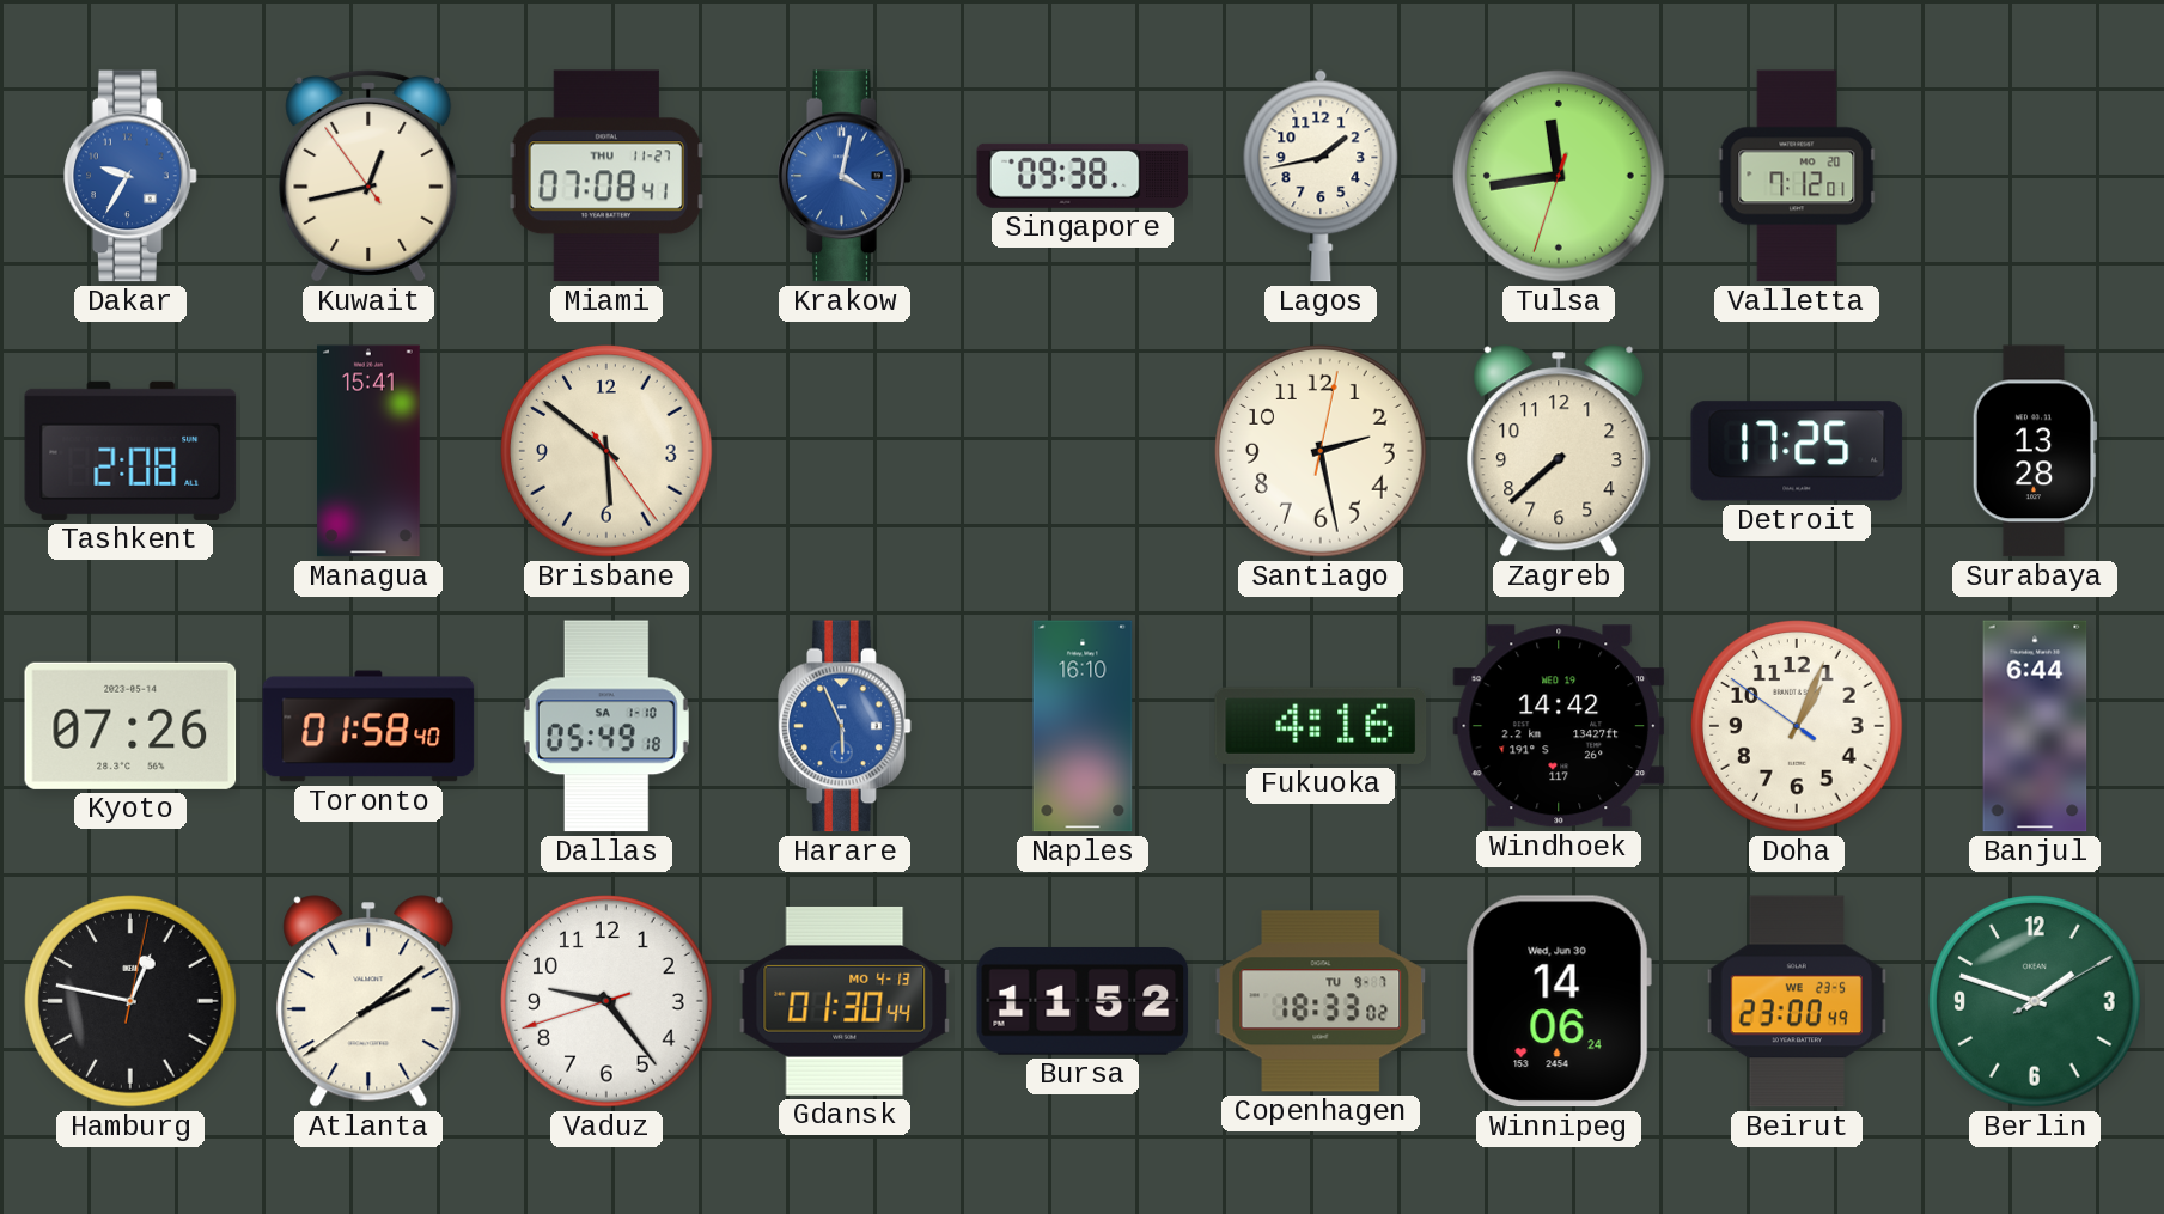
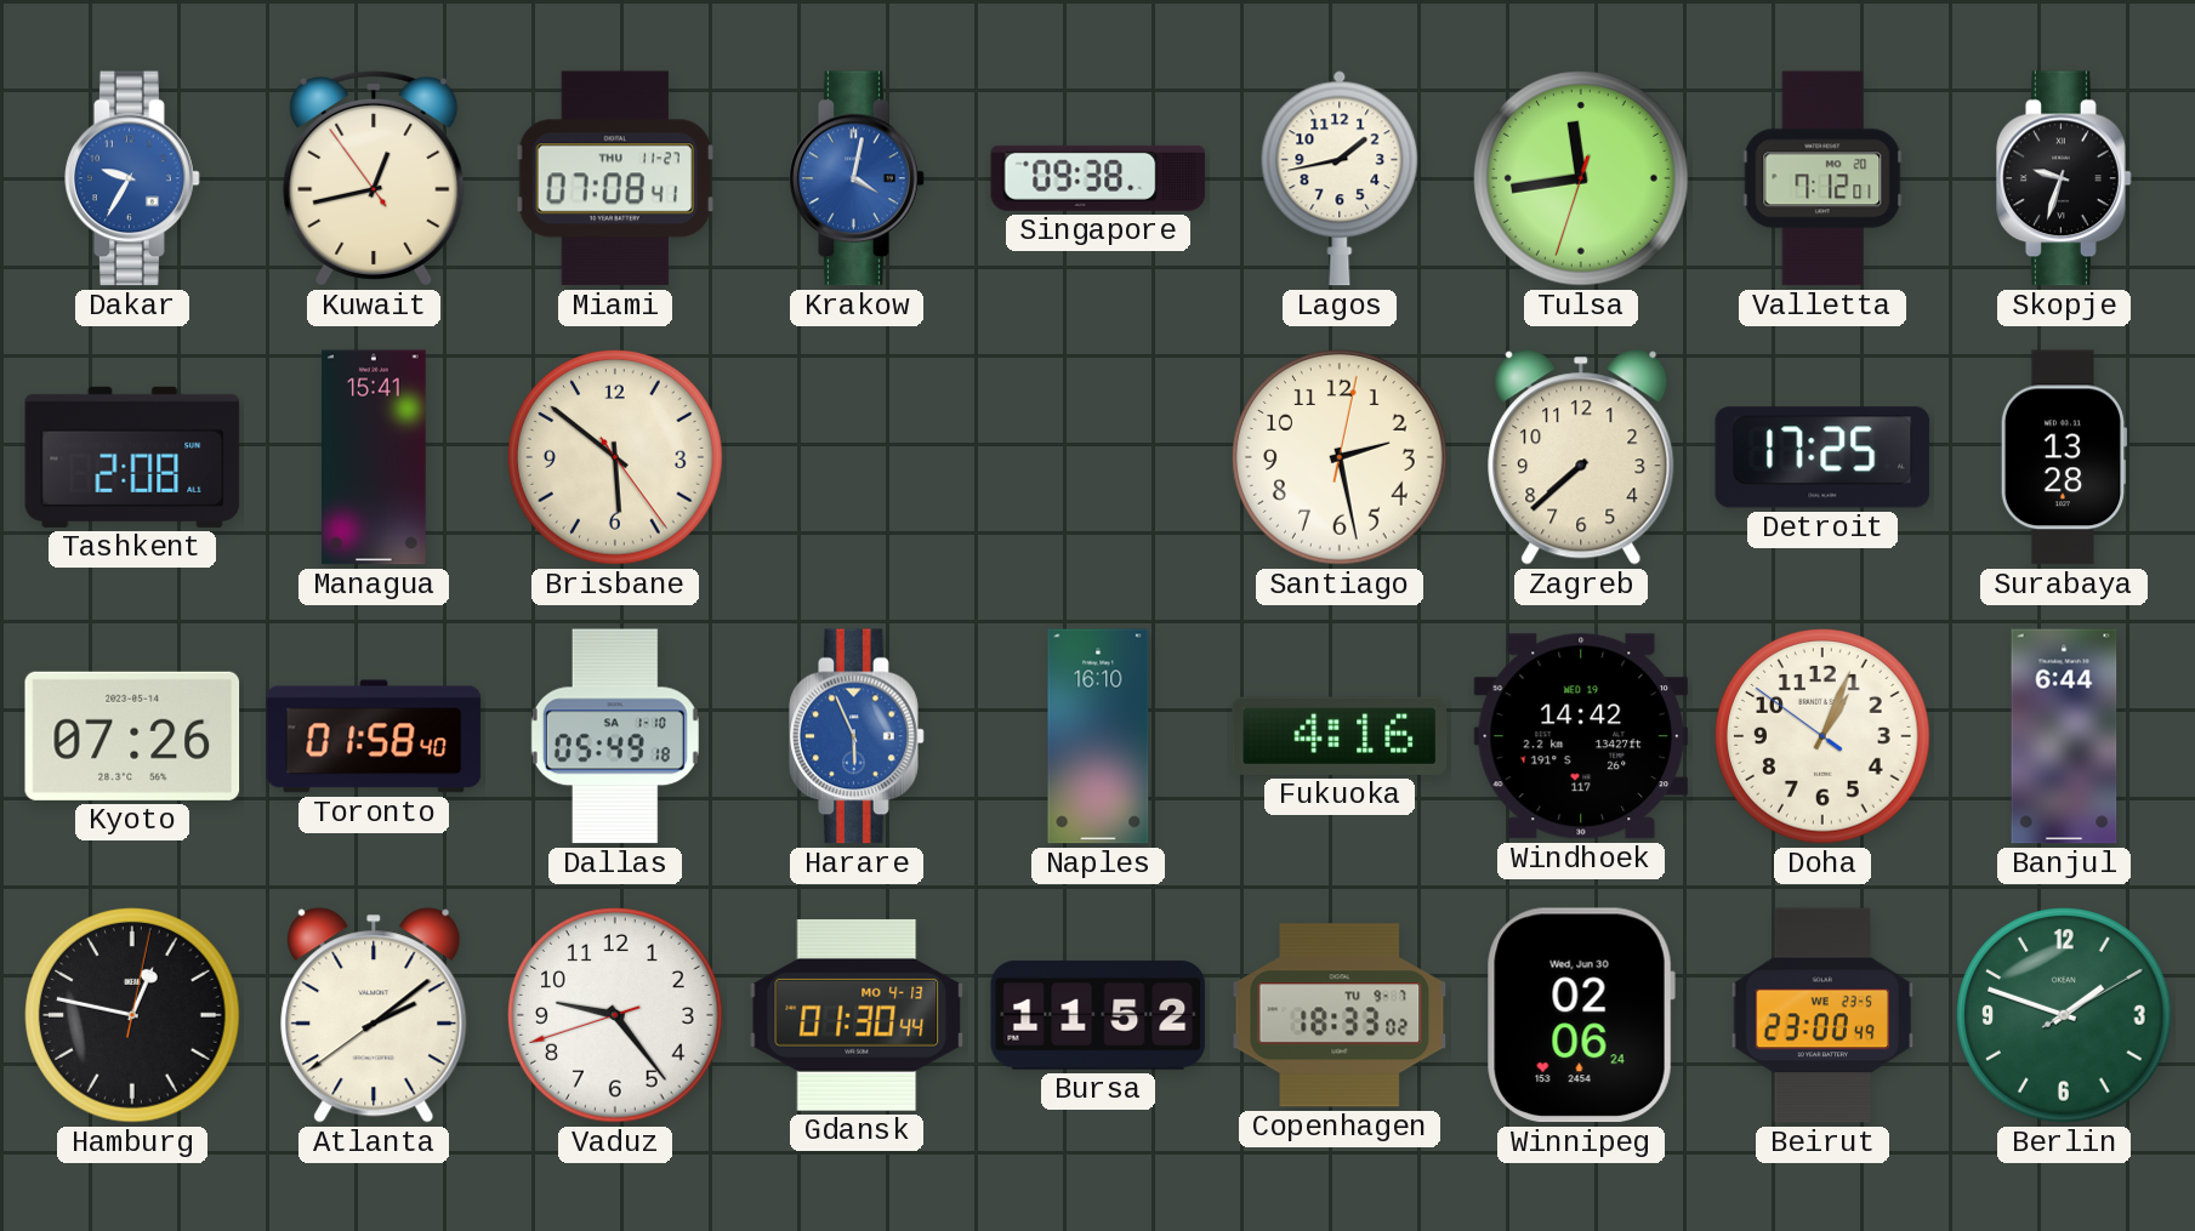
Skopje: none -> 9:33 (2064, 178)
Winnipeg: 14:06 -> 02:06 (1581, 1015)
